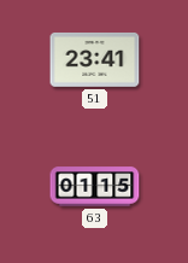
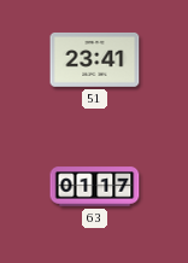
63: 01:15 -> 01:17 (95, 187)
